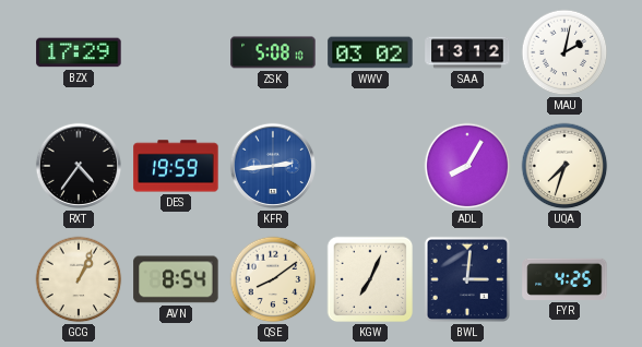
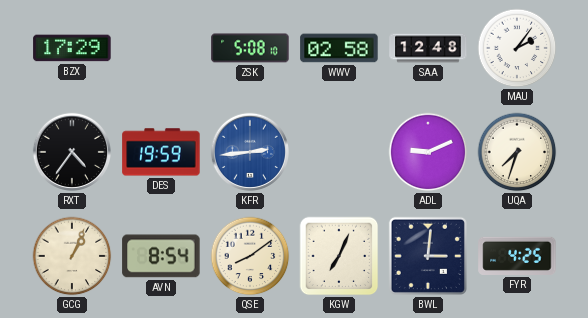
WWV: 03:02 -> 02:58 (339, 48)
SAA: 13:12 -> 12:48 (428, 48)
MAU: 2:02 -> 2:06 (517, 48)
ADL: 8:05 -> 9:11 (428, 152)
